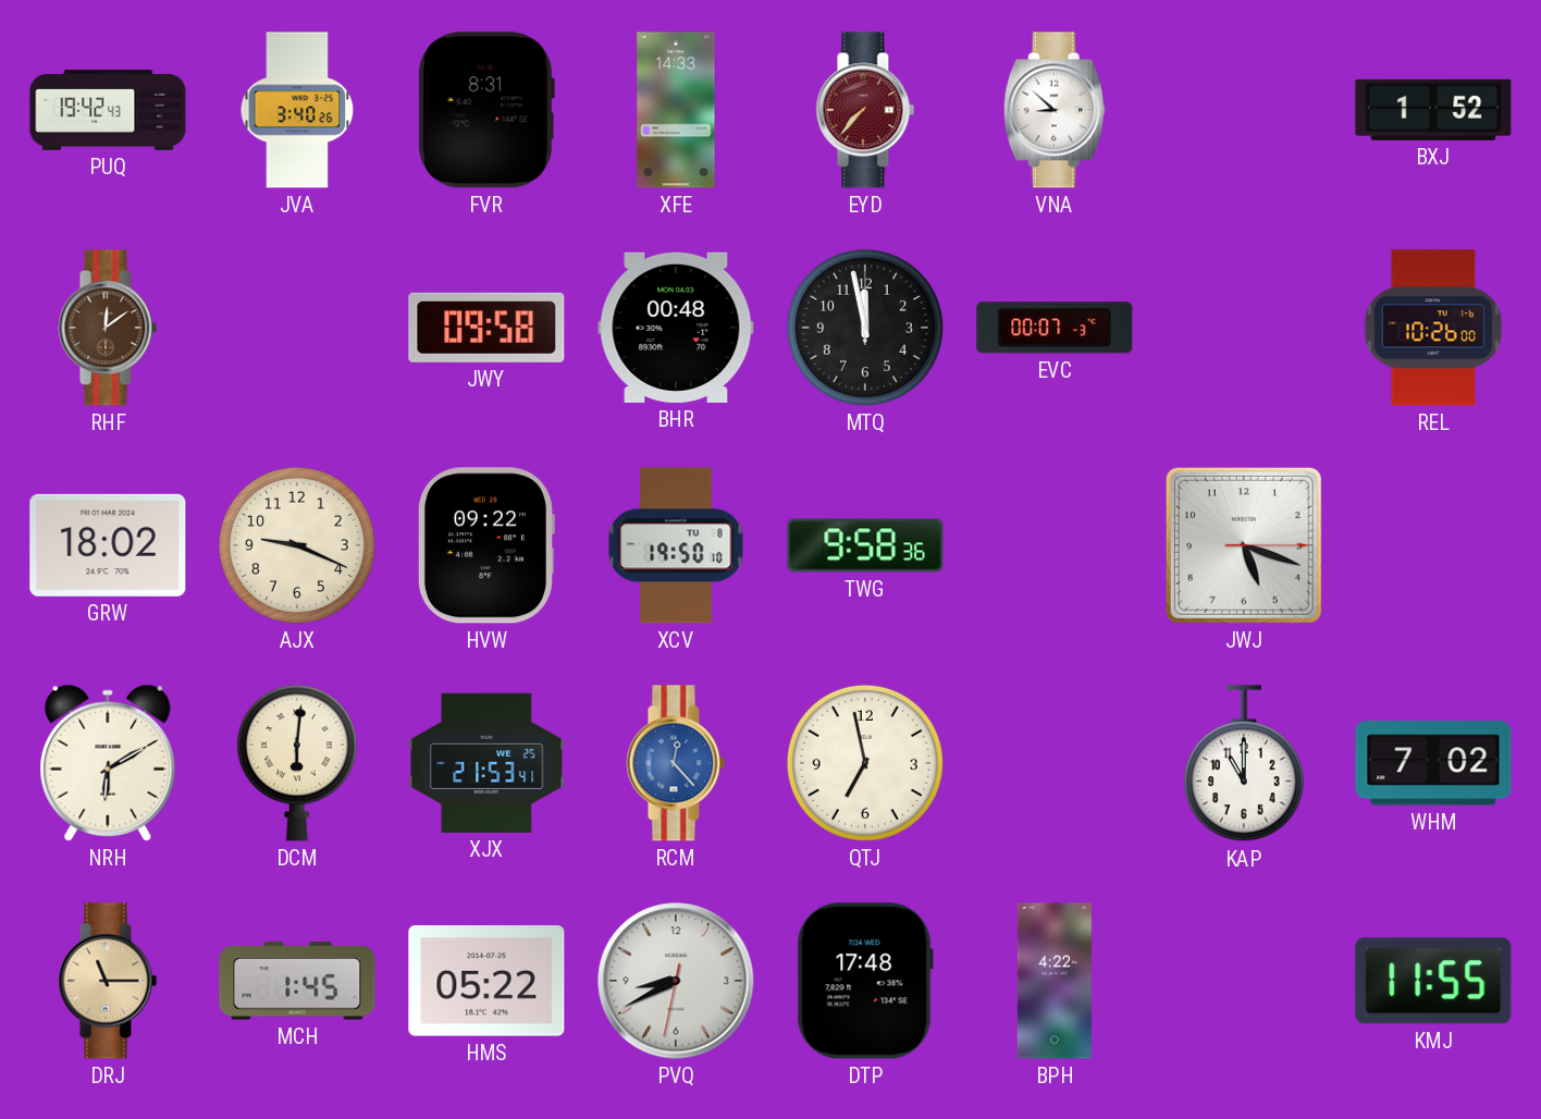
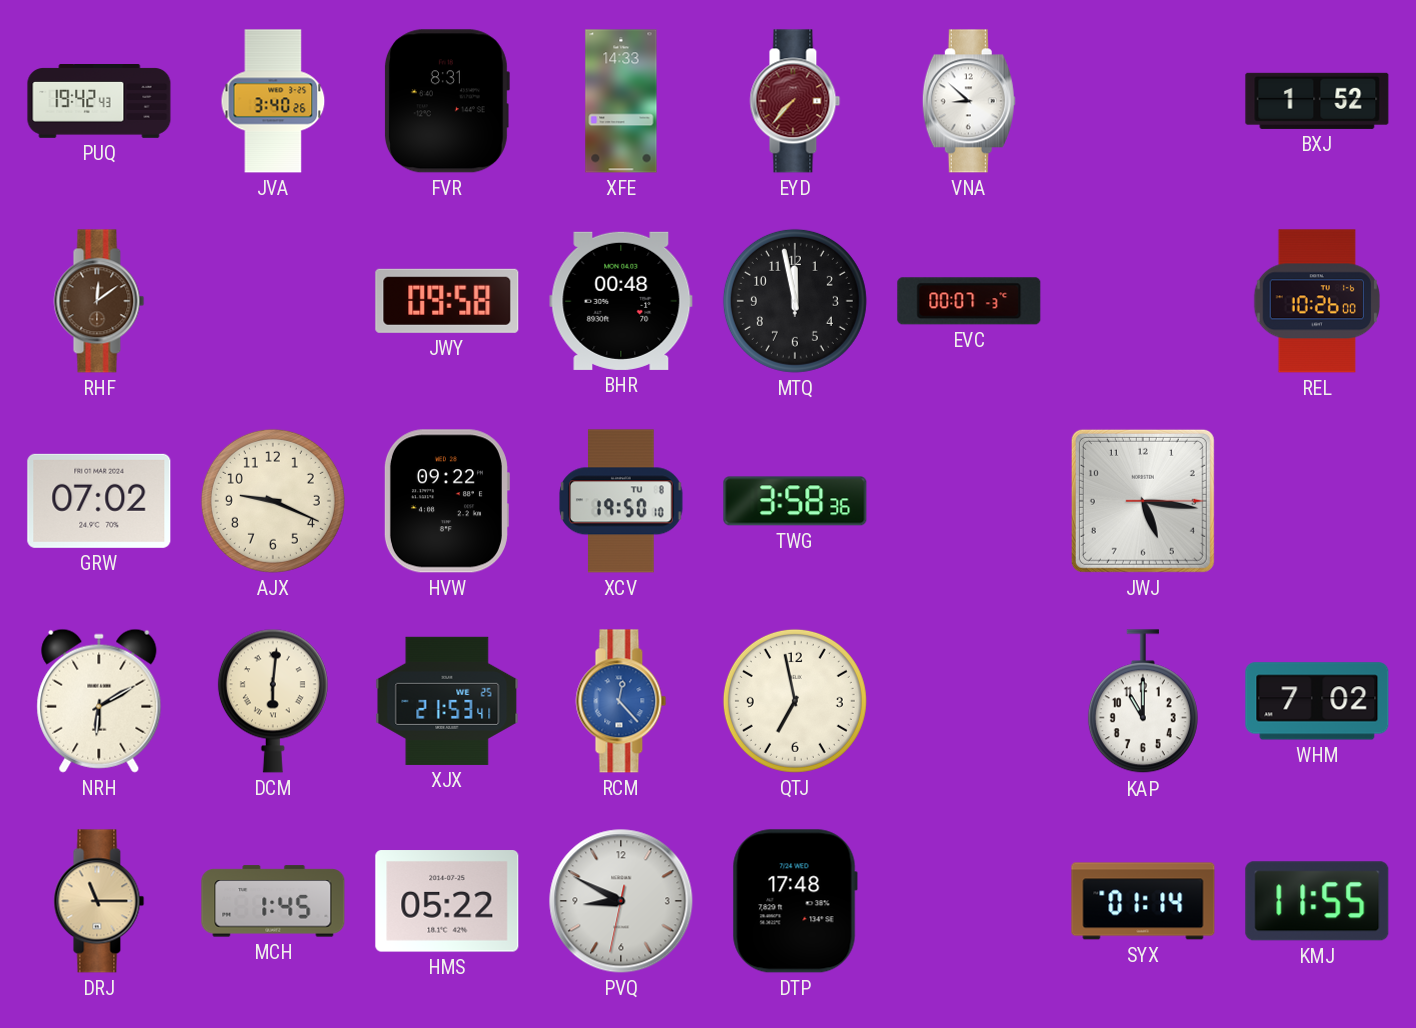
GRW: 18:02 -> 07:02 (99, 501)
TWG: 9:58 -> 3:58 (795, 501)
JWJ: 5:18 -> 5:16 (1143, 501)
PVQ: 8:40 -> 8:49 (621, 901)
BPH: 4:22 -> none (1055, 981)
SYX: none -> 01:14 (1143, 901)
